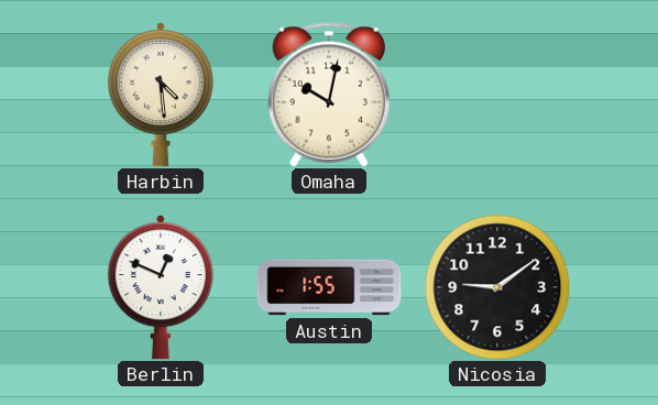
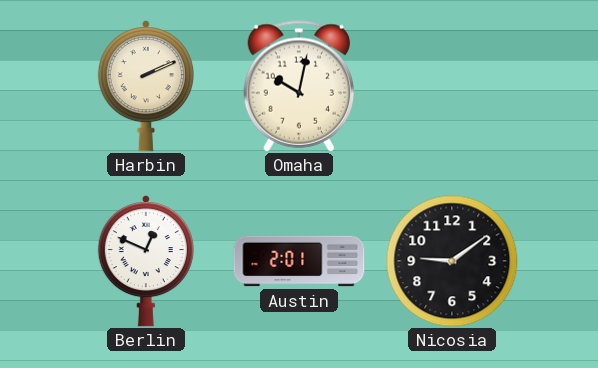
Harbin: 4:29 -> 2:11 (146, 86)
Austin: 1:55 -> 2:01 (299, 261)
